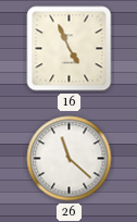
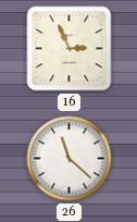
16: 4:56 -> 2:56 (70, 49)
